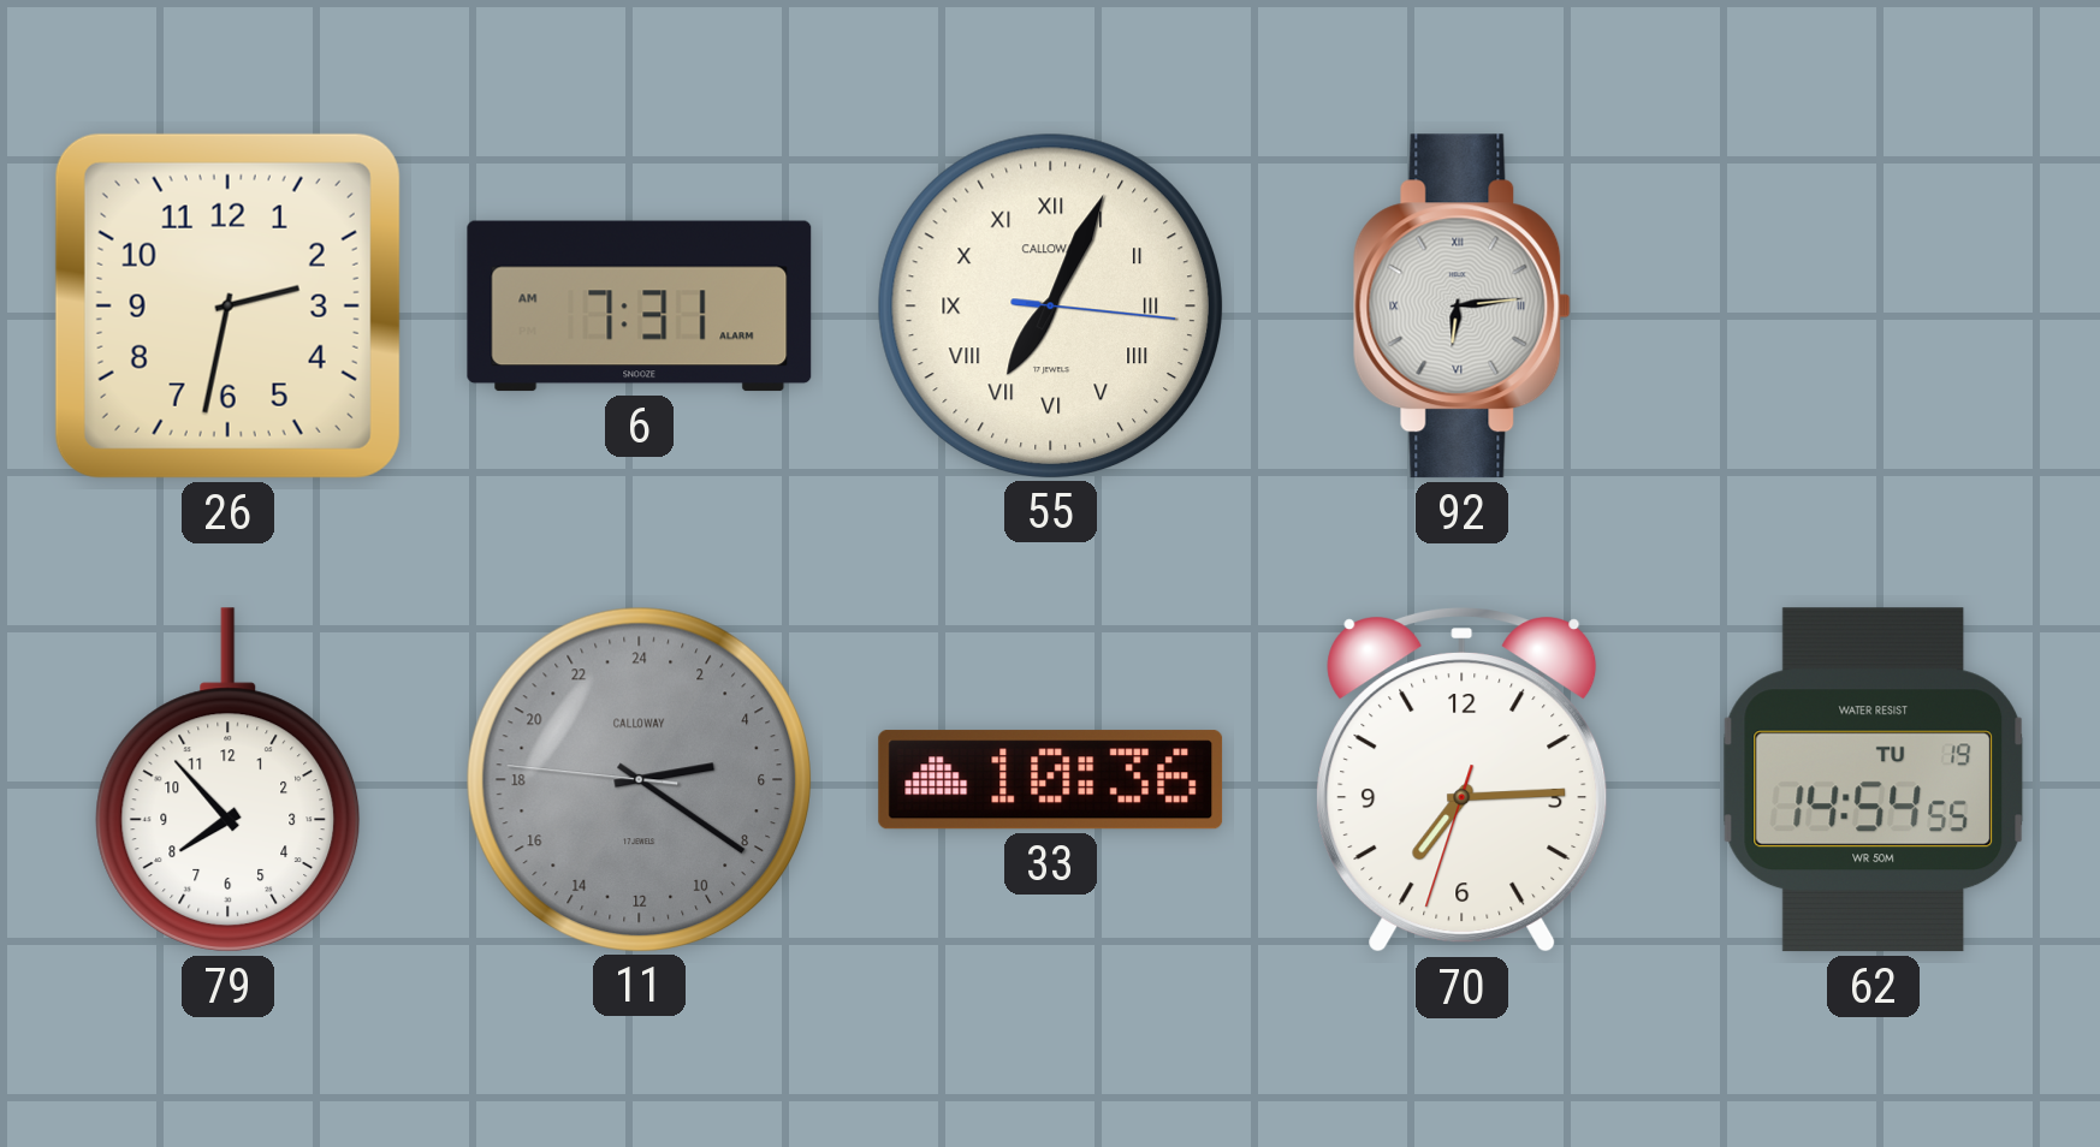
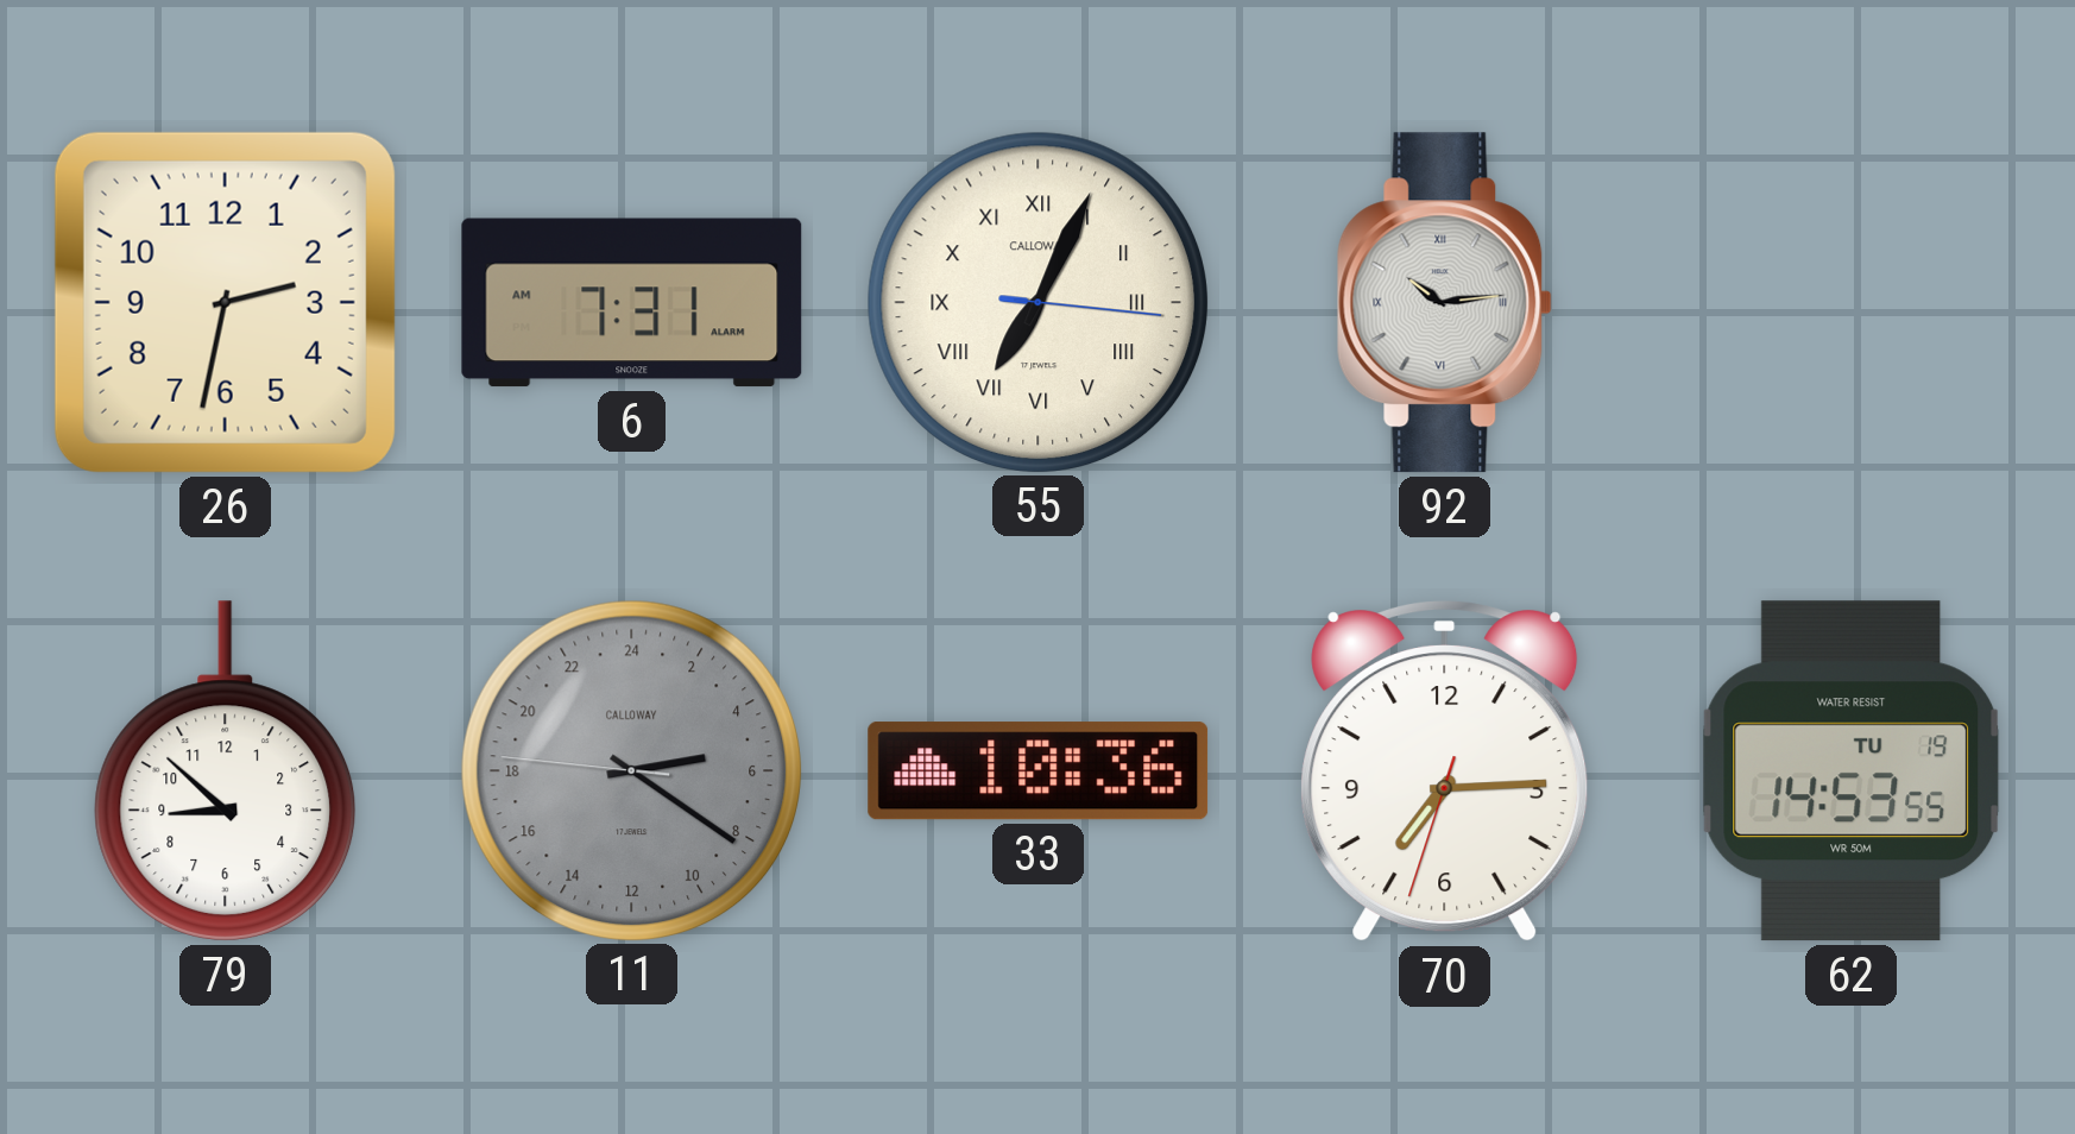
92: 6:14 -> 10:14 (1444, 303)
79: 7:53 -> 8:52 (226, 771)
62: 14:54 -> 14:53 (1852, 771)
